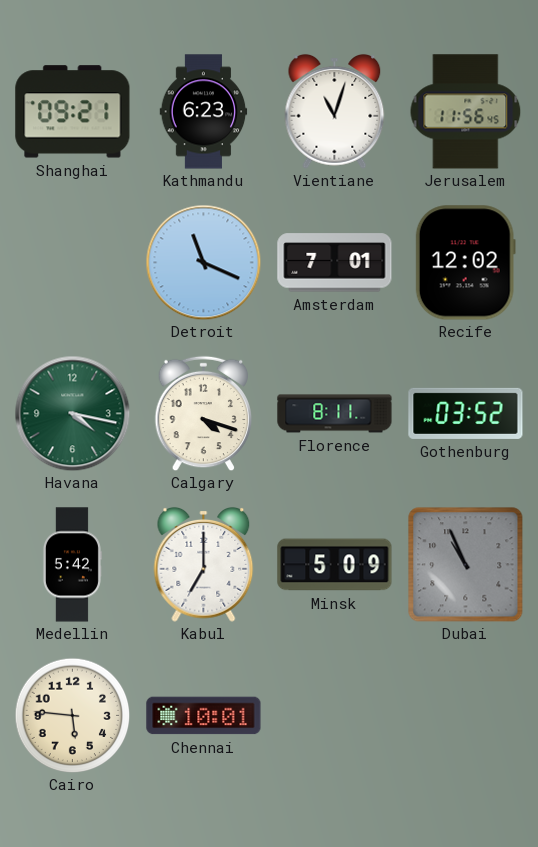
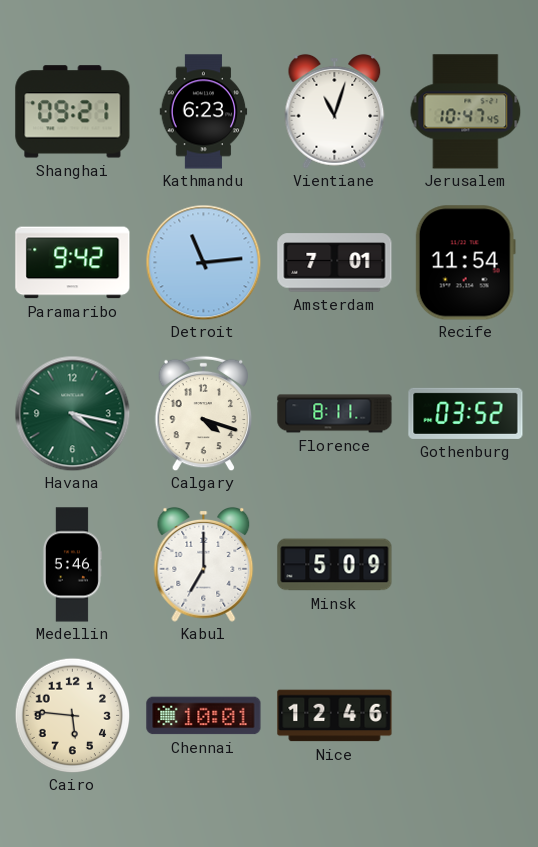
Jerusalem: 11:56 -> 10:47 (466, 112)
Paramaribo: none -> 9:42 (73, 263)
Detroit: 11:19 -> 11:14 (203, 262)
Recife: 12:02 -> 11:54 (465, 263)
Medellin: 5:42 -> 5:46 (72, 565)
Dubai: 10:56 -> none (466, 565)
Nice: none -> 12:46 (335, 716)
